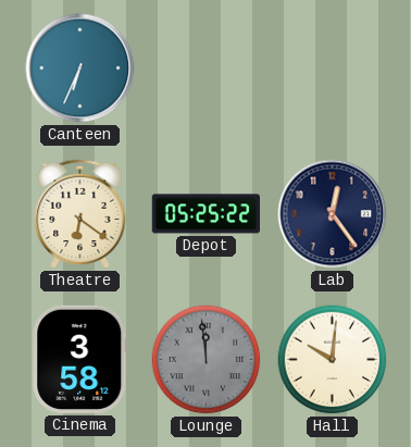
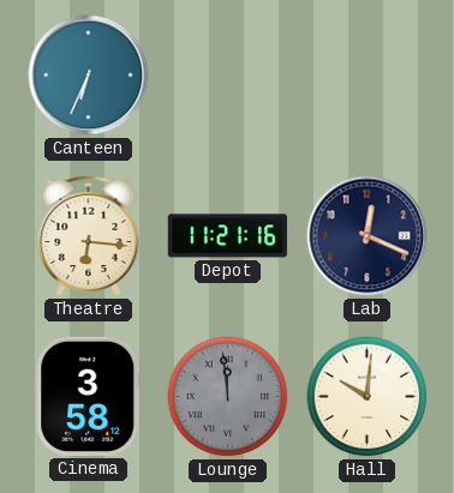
Theatre: 6:21 -> 6:16 (89, 235)
Depot: 05:25 -> 11:21 (227, 236)
Lab: 12:24 -> 12:19 (368, 236)
